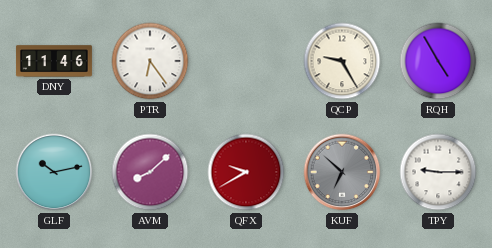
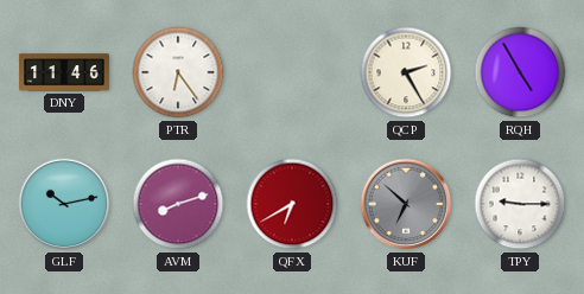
QCP: 9:25 -> 2:25 (406, 72)
AVM: 8:08 -> 8:12 (178, 204)
QFX: 9:40 -> 6:40 (292, 204)
